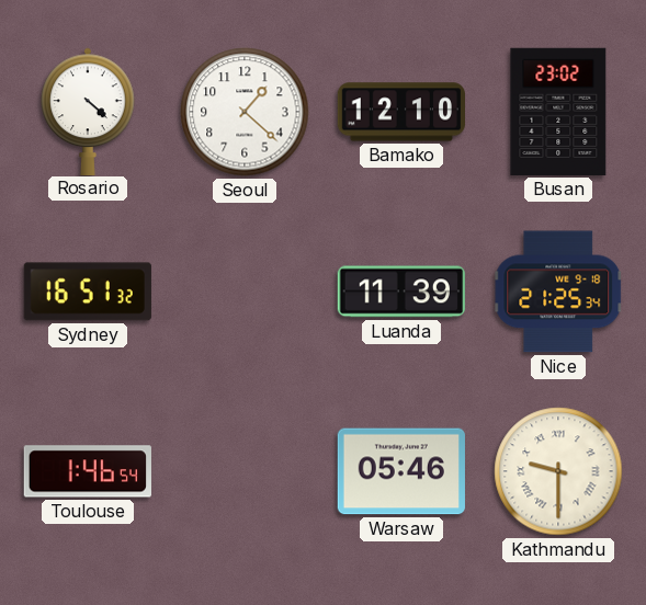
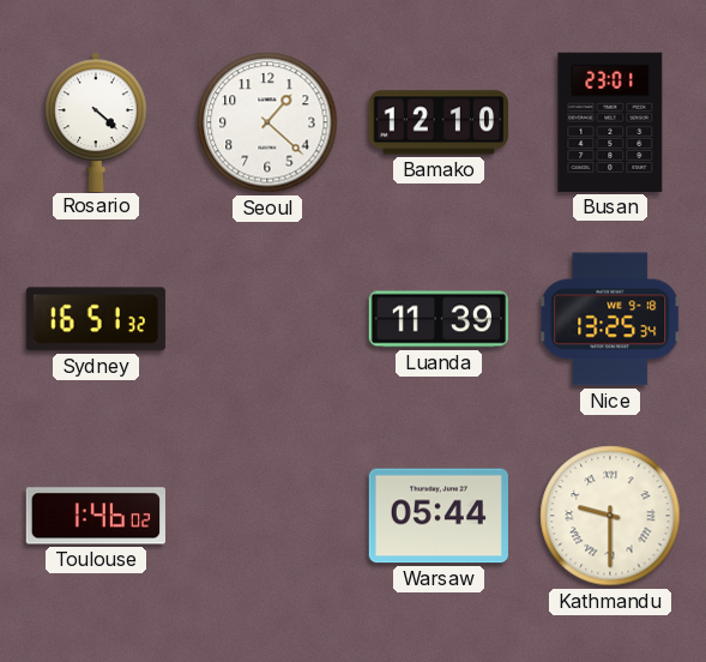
Busan: 23:02 -> 23:01 (610, 122)
Nice: 21:25 -> 13:25 (610, 319)
Toulouse: 1:46:54 -> 1:46:02 (96, 516)
Warsaw: 05:46 -> 05:44 (439, 516)
